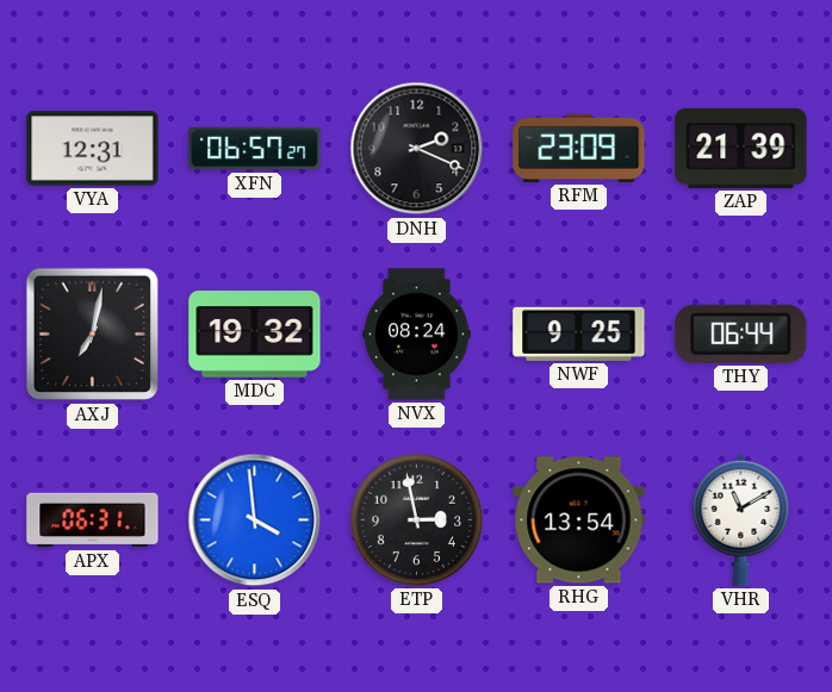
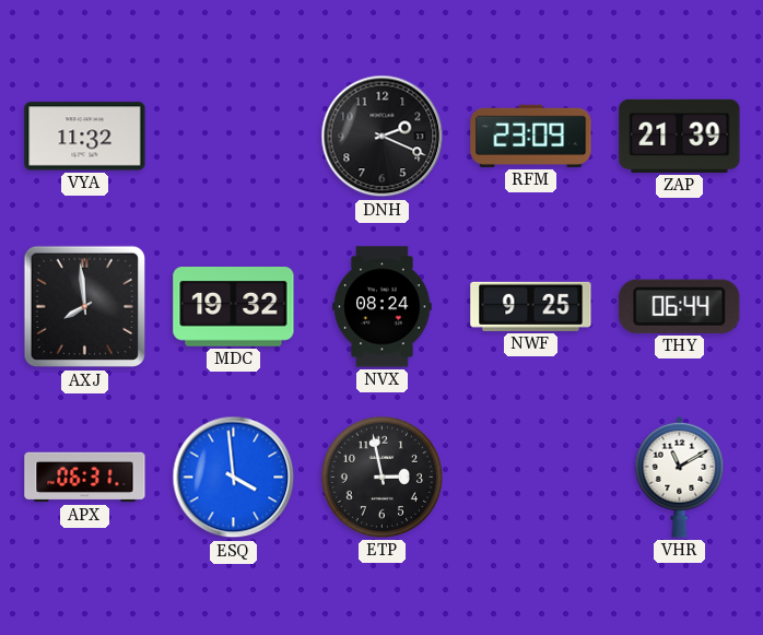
VYA: 12:31 -> 11:32 (85, 137)
XFN: 06:57 -> none (255, 149)
AXJ: 7:02 -> 7:59 (85, 307)
RHG: 13:54 -> none (579, 520)
